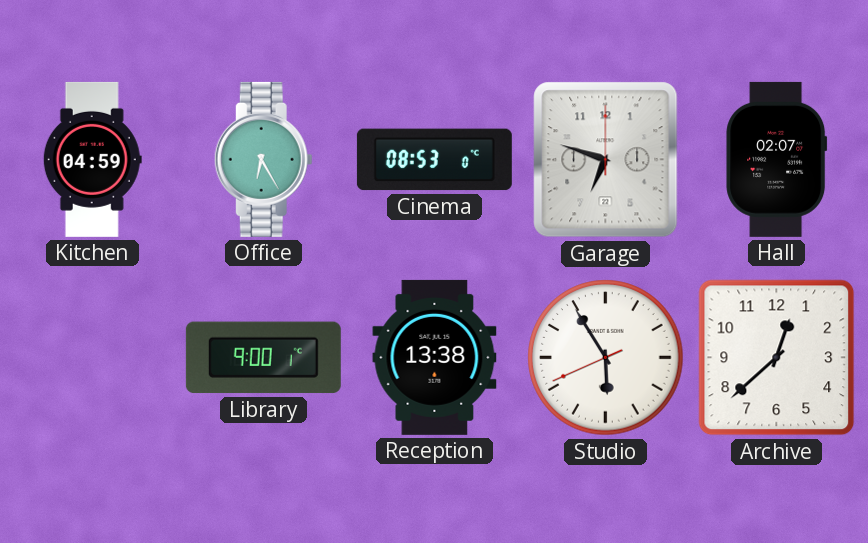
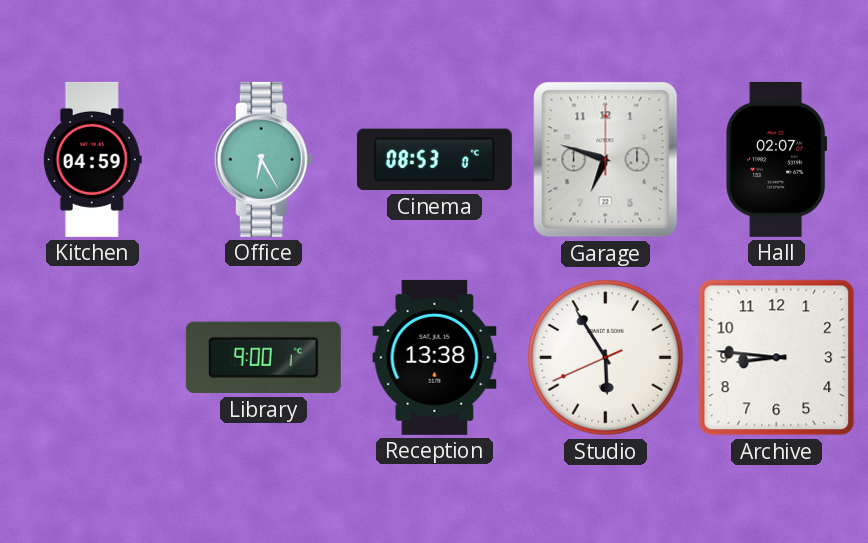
Archive: 12:38 -> 8:46 (777, 358)
